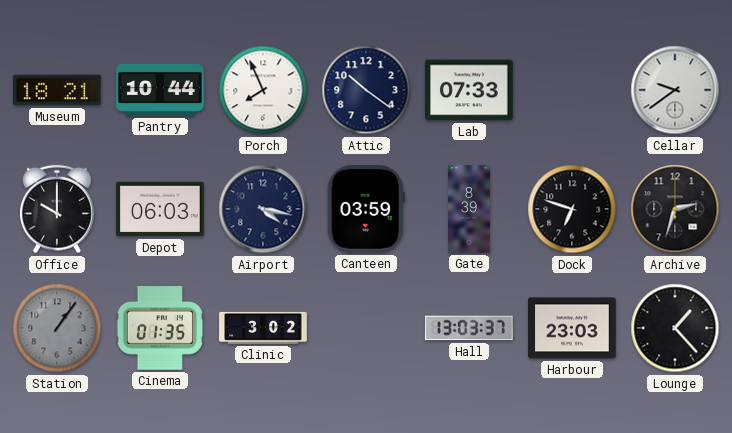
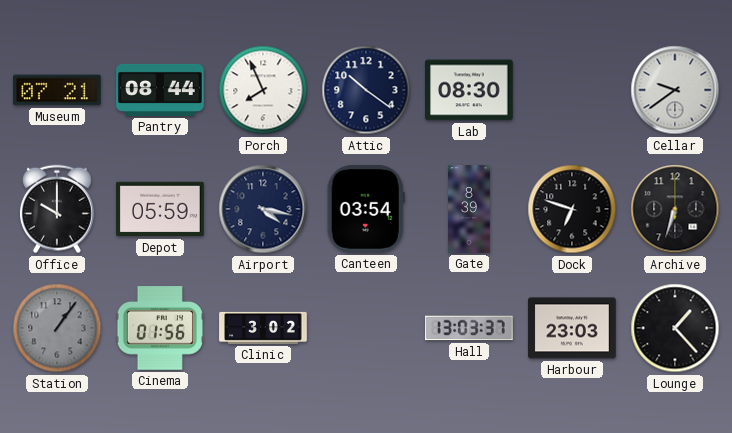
Museum: 18:21 -> 07:21 (58, 90)
Pantry: 10:44 -> 08:44 (160, 90)
Lab: 07:33 -> 08:30 (469, 90)
Depot: 06:03 -> 05:59 (160, 209)
Canteen: 03:59 -> 03:54 (366, 210)
Archive: 2:33 -> 6:33 (675, 209)
Cinema: 01:35 -> 01:56 (160, 328)
